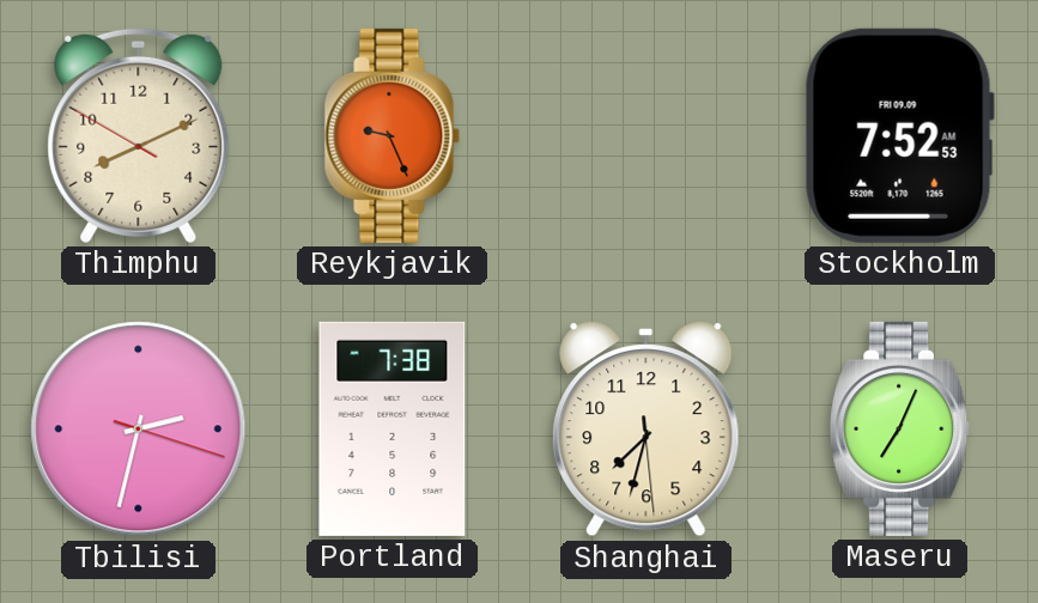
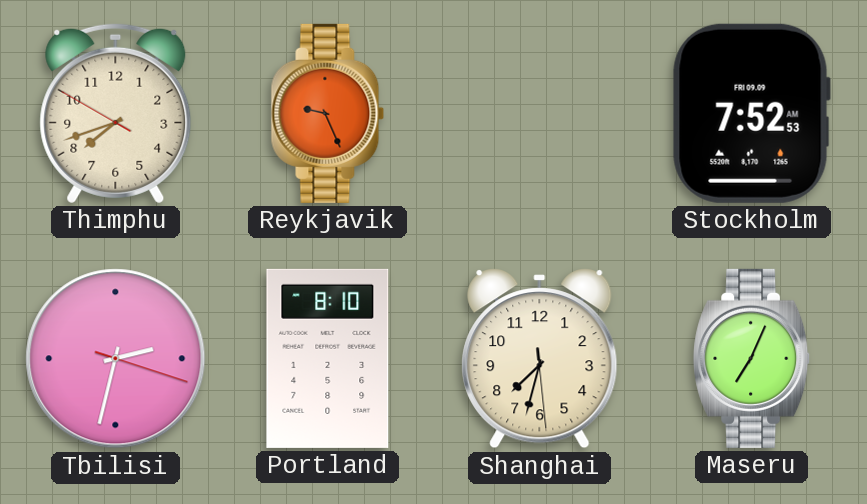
Thimphu: 8:10 -> 7:41 (116, 113)
Portland: 7:38 -> 8:10 (328, 358)
